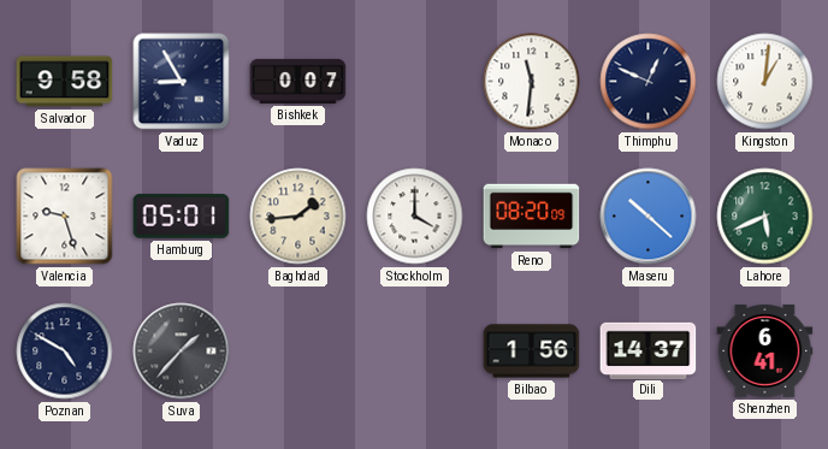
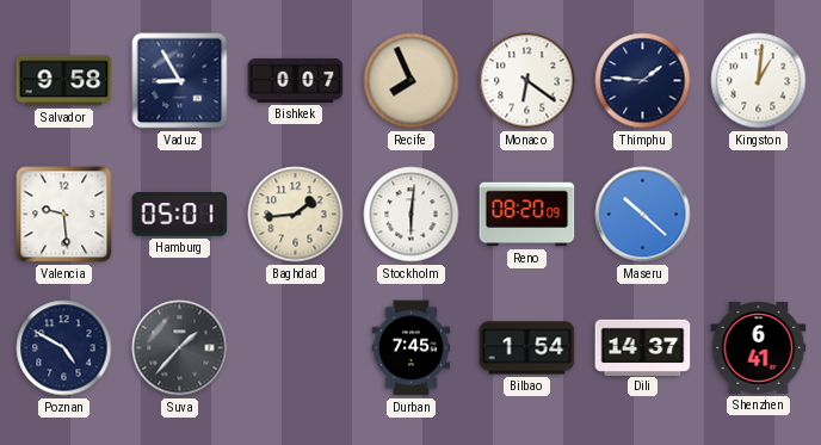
Recife: none -> 7:56 (412, 81)
Monaco: 11:31 -> 6:21 (527, 81)
Thimphu: 12:49 -> 1:46 (643, 81)
Valencia: 9:27 -> 9:29 (64, 215)
Stockholm: 4:00 -> 6:01 (412, 215)
Lahore: 5:41 -> none (765, 217)
Durban: none -> 7:45 (412, 348)
Bilbao: 1:56 -> 1:54 (527, 348)
